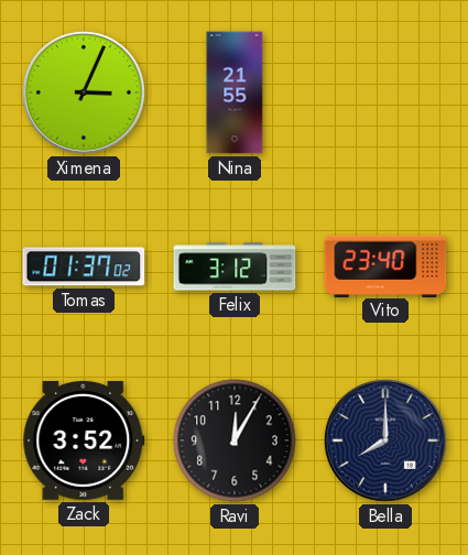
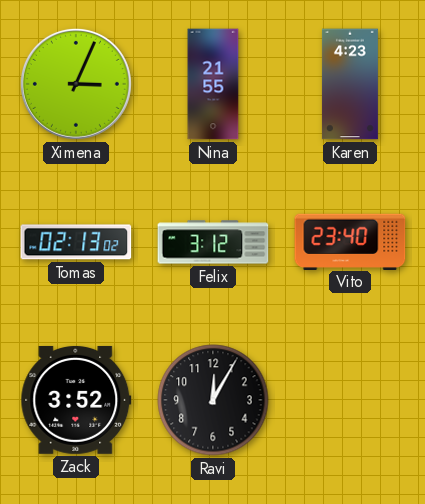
Karen: none -> 4:23 (350, 84)
Tomas: 01:37 -> 02:13 (76, 242)
Bella: 8:00 -> none (385, 440)
